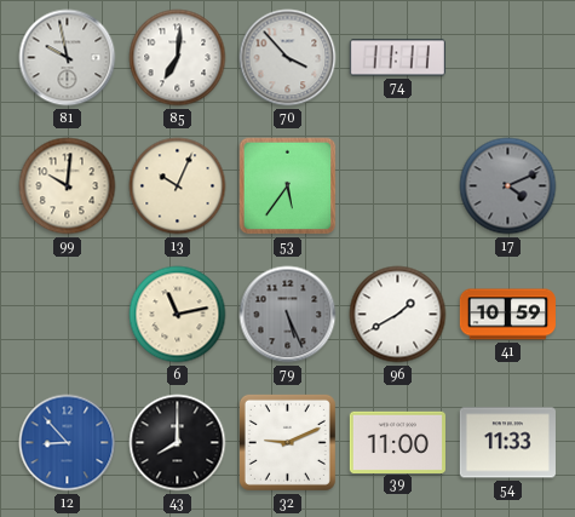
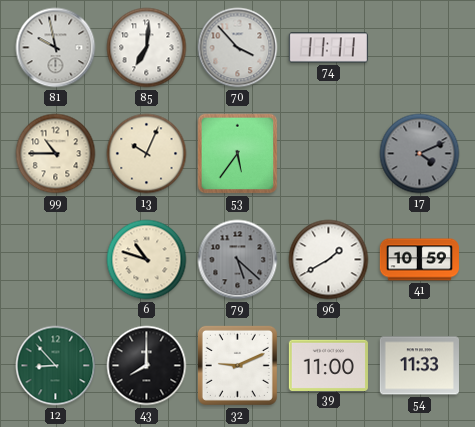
99: 10:01 -> 10:45 (56, 154)
6: 11:13 -> 10:48 (147, 260)
79: 5:26 -> 5:22 (238, 260)
12 dial: blue -> green (56, 366)
